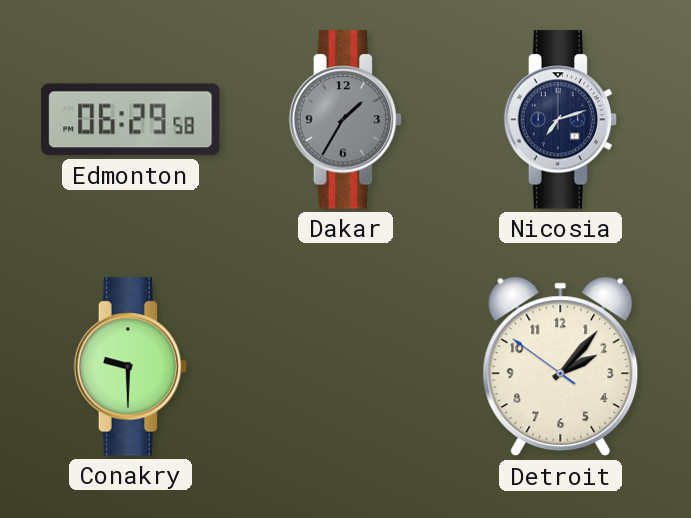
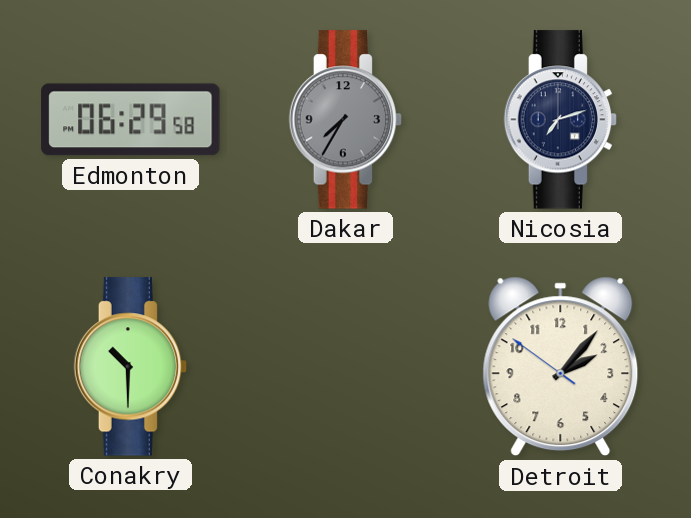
Dakar: 1:35 -> 7:35 (346, 120)
Conakry: 9:30 -> 10:30 (131, 367)
